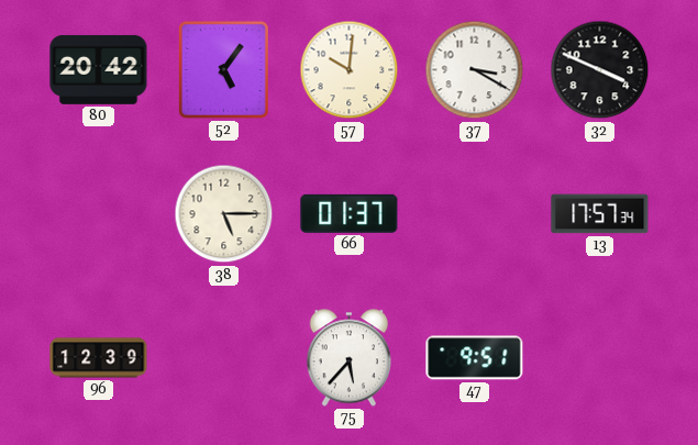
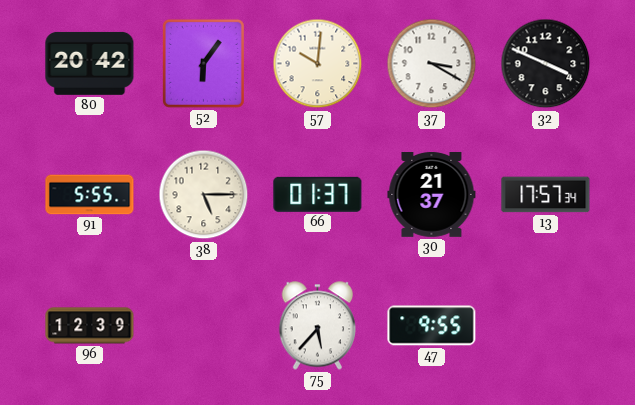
52: 5:06 -> 6:06 (203, 63)
91: none -> 5:55 (90, 195)
30: none -> 21:37 (432, 195)
47: 9:51 -> 9:55 (432, 326)
